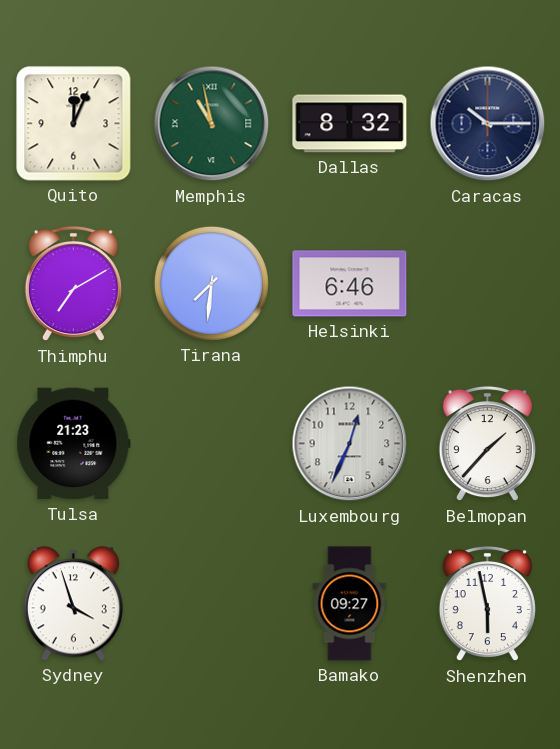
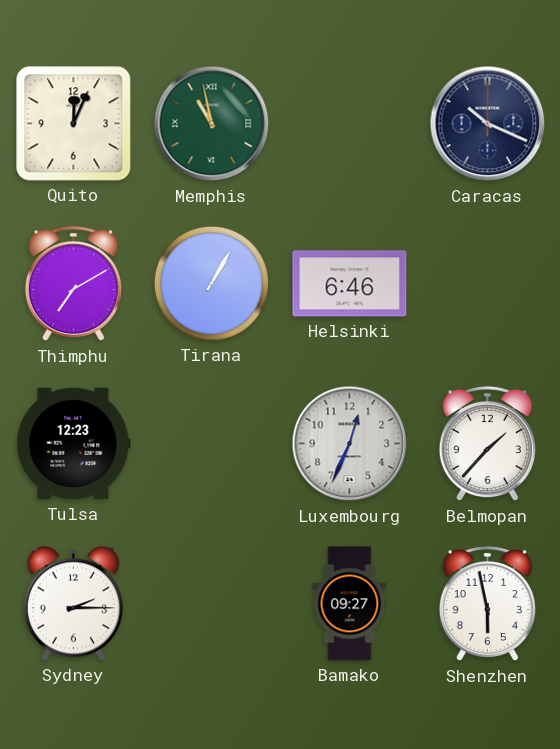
Dallas: 8:32 -> none (350, 124)
Caracas: 10:15 -> 10:19 (488, 124)
Tirana: 7:31 -> 1:05 (211, 283)
Tulsa: 21:23 -> 12:23 (74, 444)
Sydney: 3:57 -> 2:15 (73, 604)
